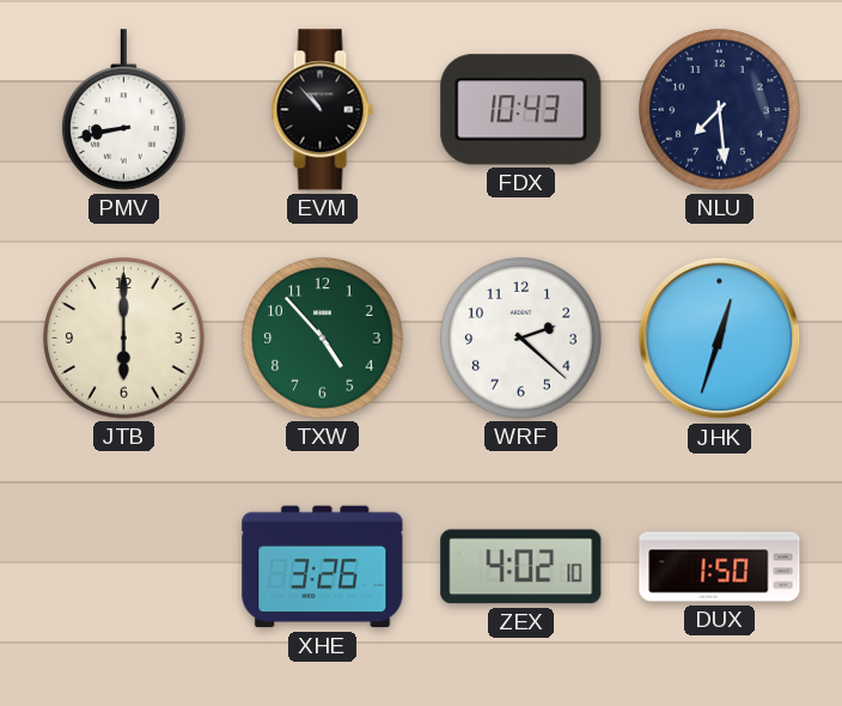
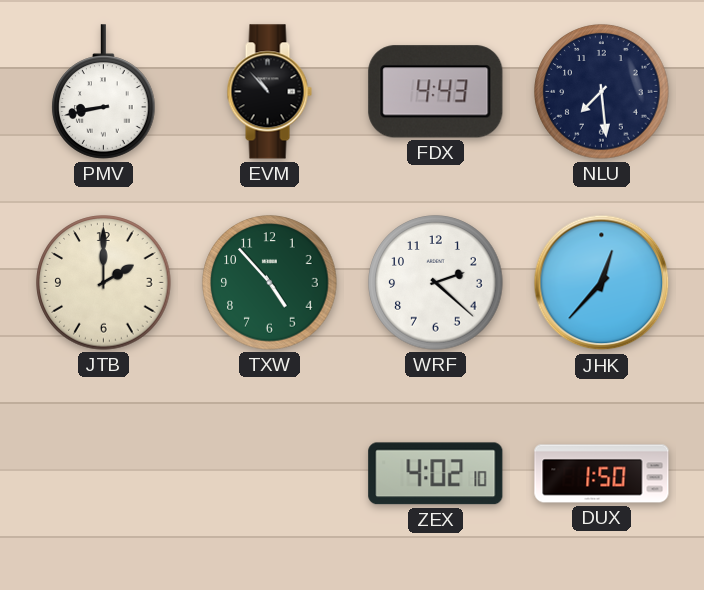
FDX: 10:43 -> 4:43 (436, 92)
JTB: 6:00 -> 2:00 (104, 283)
JHK: 12:33 -> 12:37 (602, 283)
XHE: 3:26 -> none (323, 567)
